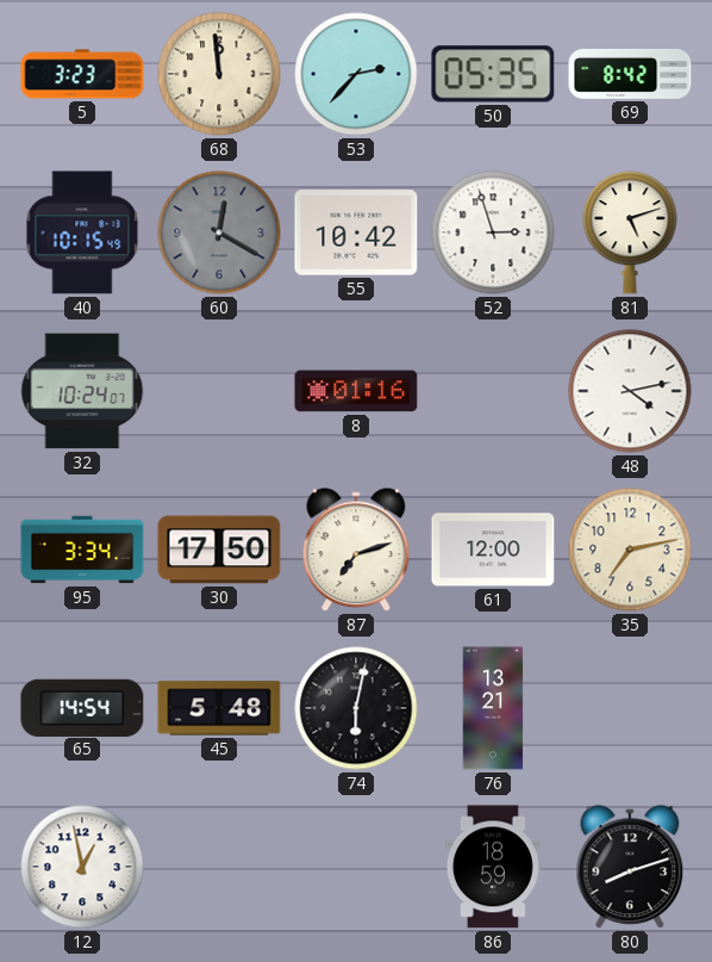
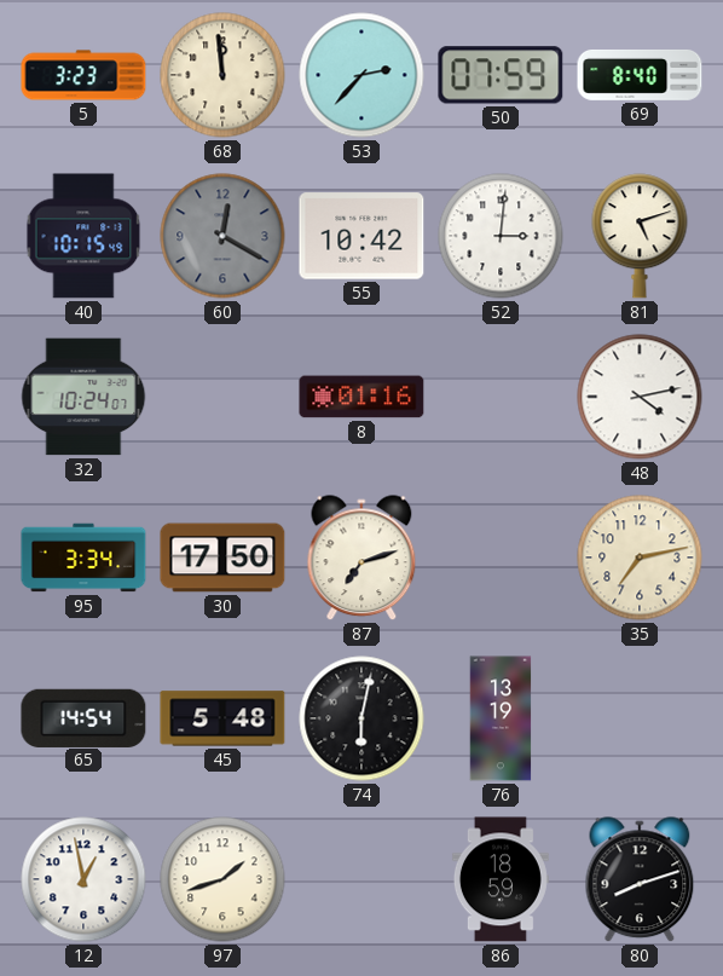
50: 05:35 -> 07:59 (501, 75)
69: 8:42 -> 8:40 (640, 75)
52: 2:57 -> 3:01 (501, 236)
61: 12:00 -> none (493, 550)
76: 13:21 -> 13:19 (501, 718)
97: none -> 1:42 (222, 879)
